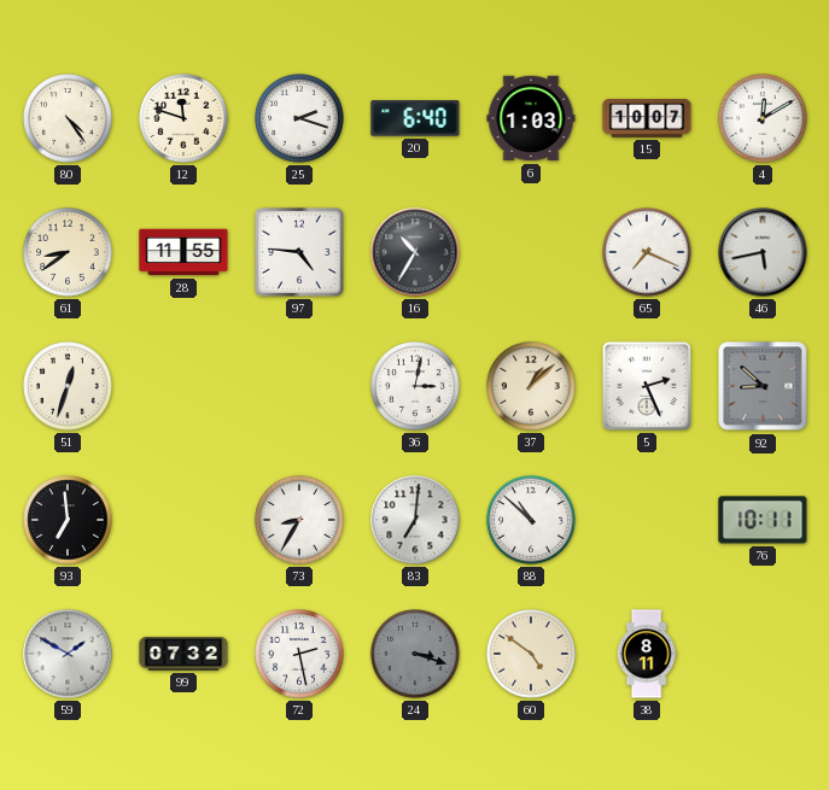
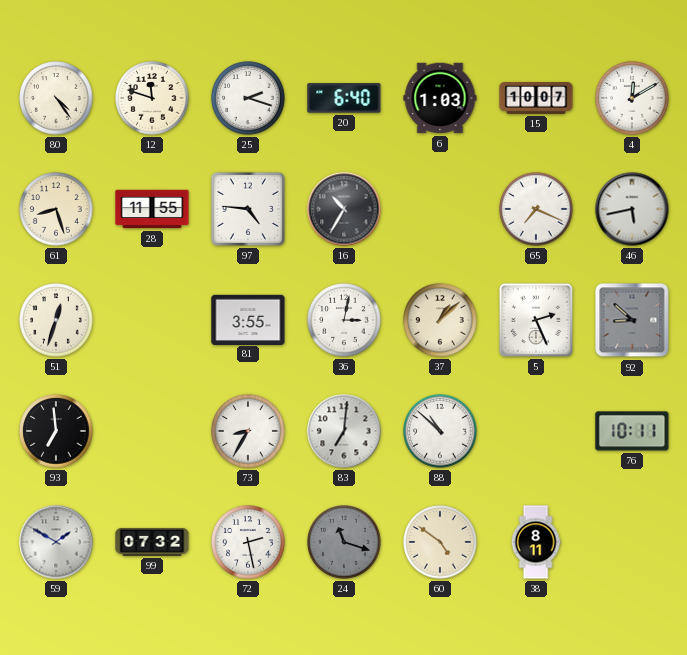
61: 8:39 -> 8:27 (56, 209)
81: none -> 3:55 (248, 319)
24: 3:18 -> 11:18 (344, 542)
